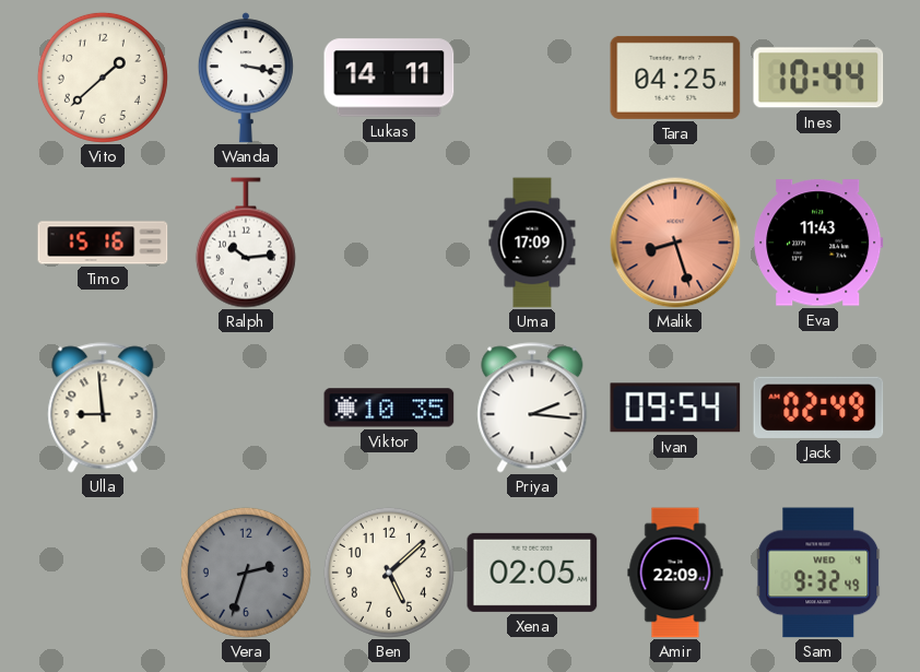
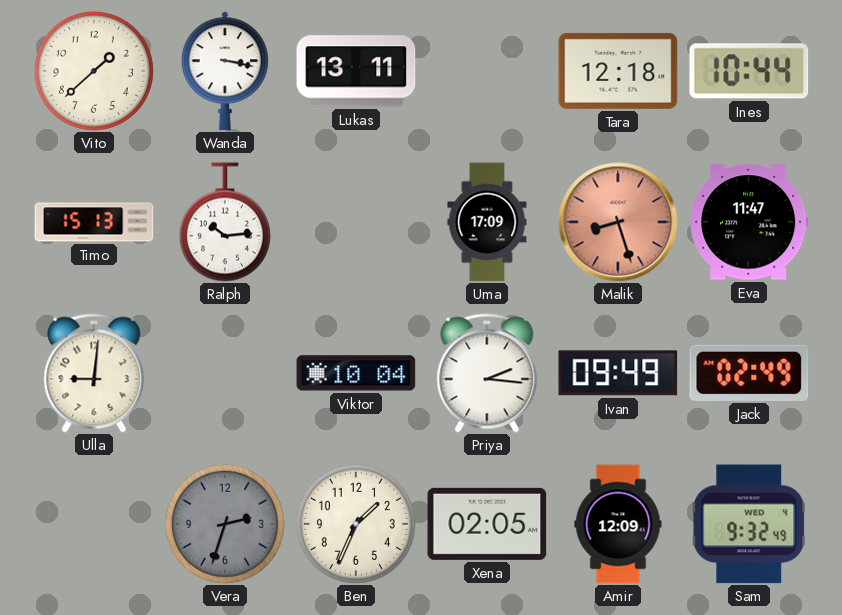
Lukas: 14:11 -> 13:11 (356, 71)
Tara: 04:25 -> 12:18 (618, 71)
Timo: 15:16 -> 15:13 (94, 222)
Eva: 11:43 -> 11:47 (749, 222)
Ulla: 8:59 -> 9:01 (94, 373)
Viktor: 10:35 -> 10:04 (356, 373)
Ivan: 09:54 -> 09:49 (618, 373)
Ben: 5:08 -> 1:34 (356, 524)
Amir: 22:09 -> 12:09 (618, 524)
